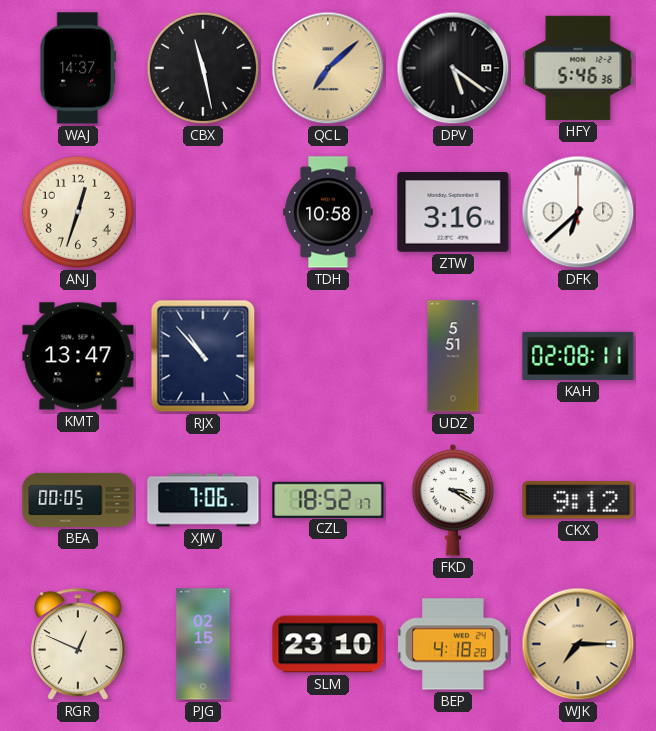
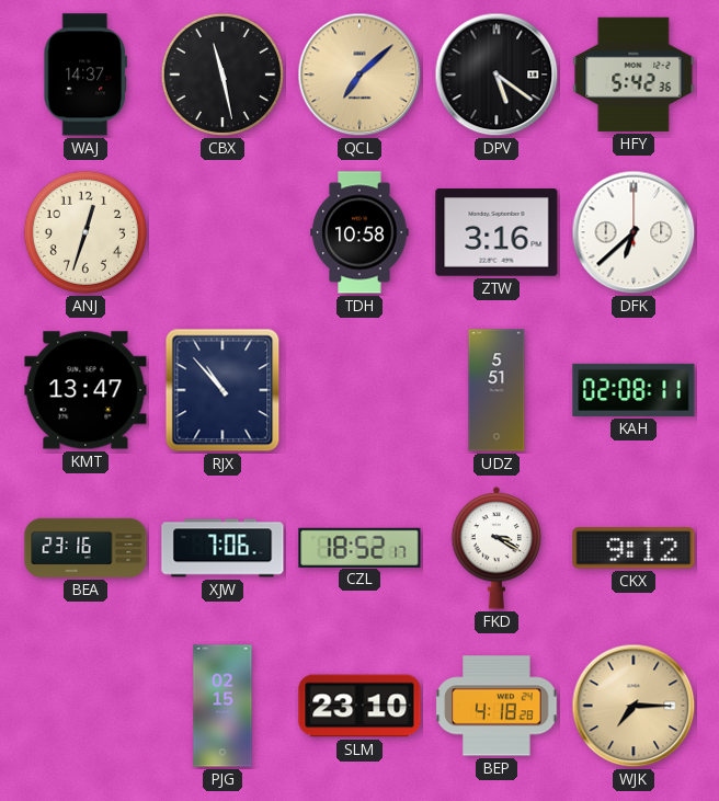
HFY: 5:46 -> 5:42 (634, 75)
BEA: 00:05 -> 23:16 (85, 548)
RGR: 12:49 -> none (79, 644)
